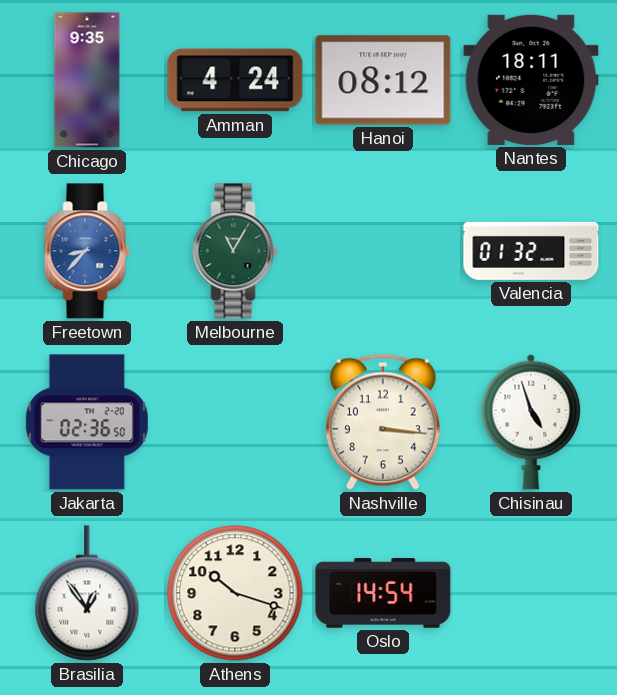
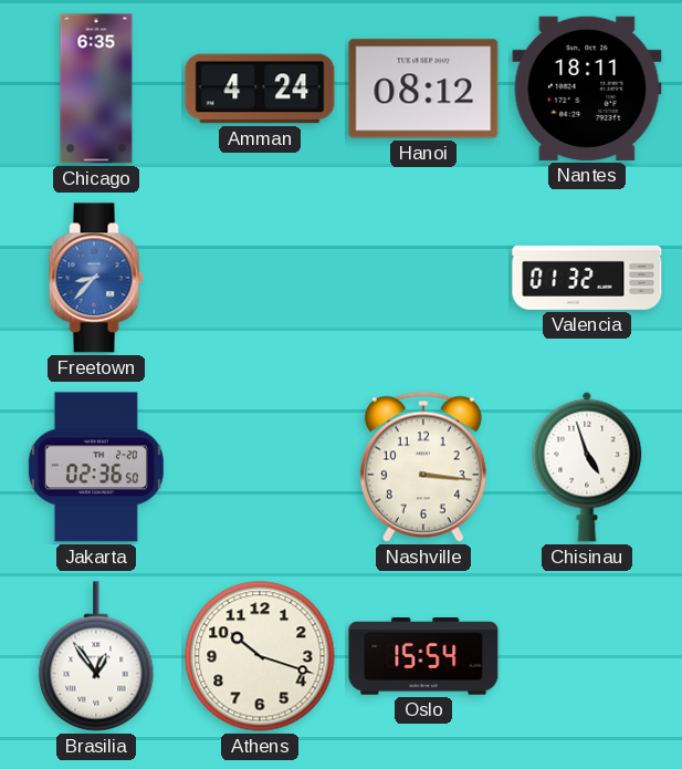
Chicago: 9:35 -> 6:35 (96, 89)
Melbourne: 11:05 -> none (235, 251)
Oslo: 14:54 -> 15:54 (423, 656)
